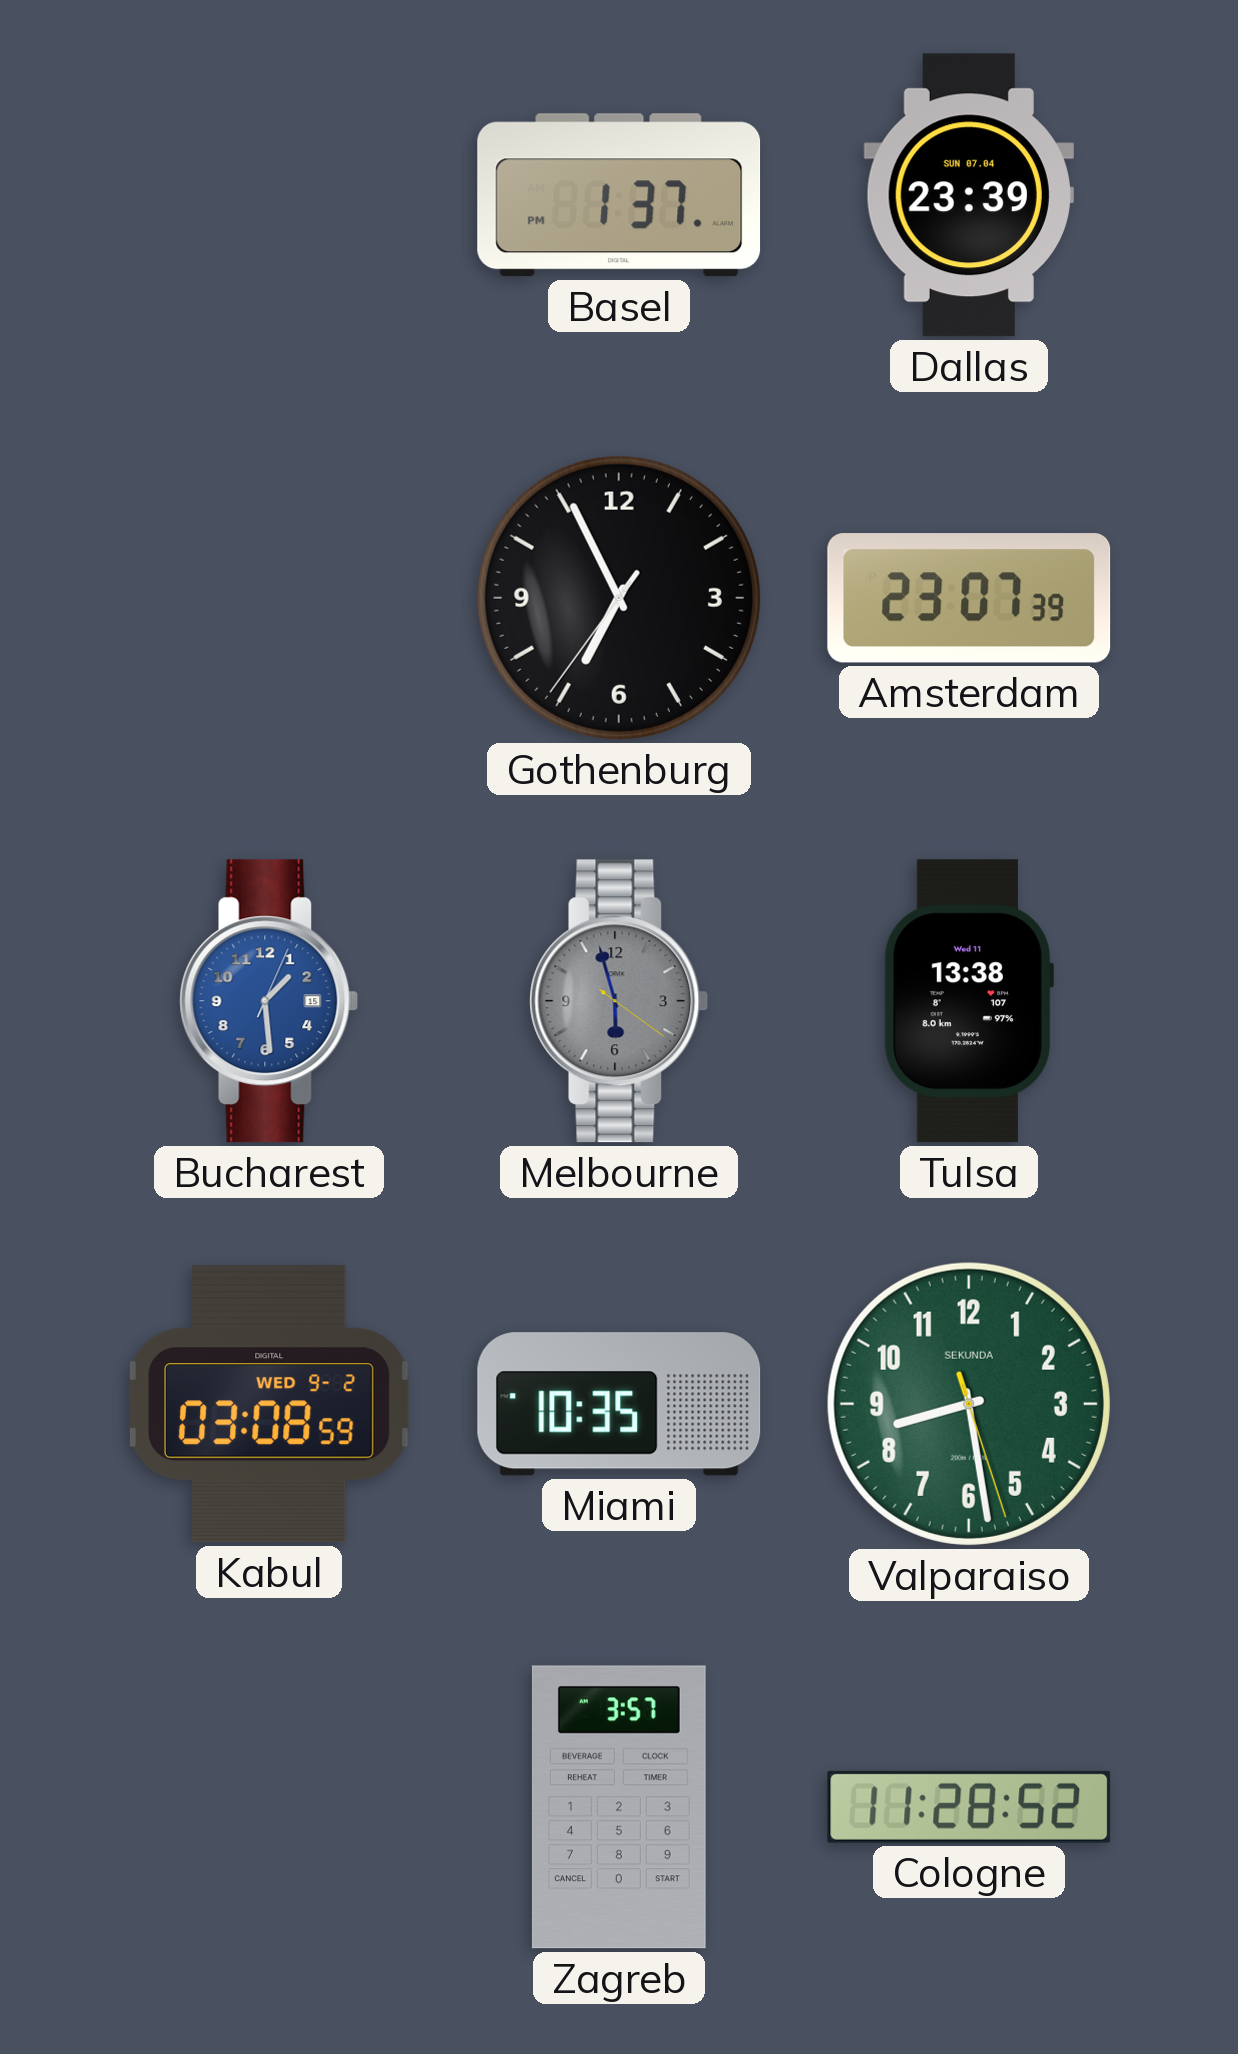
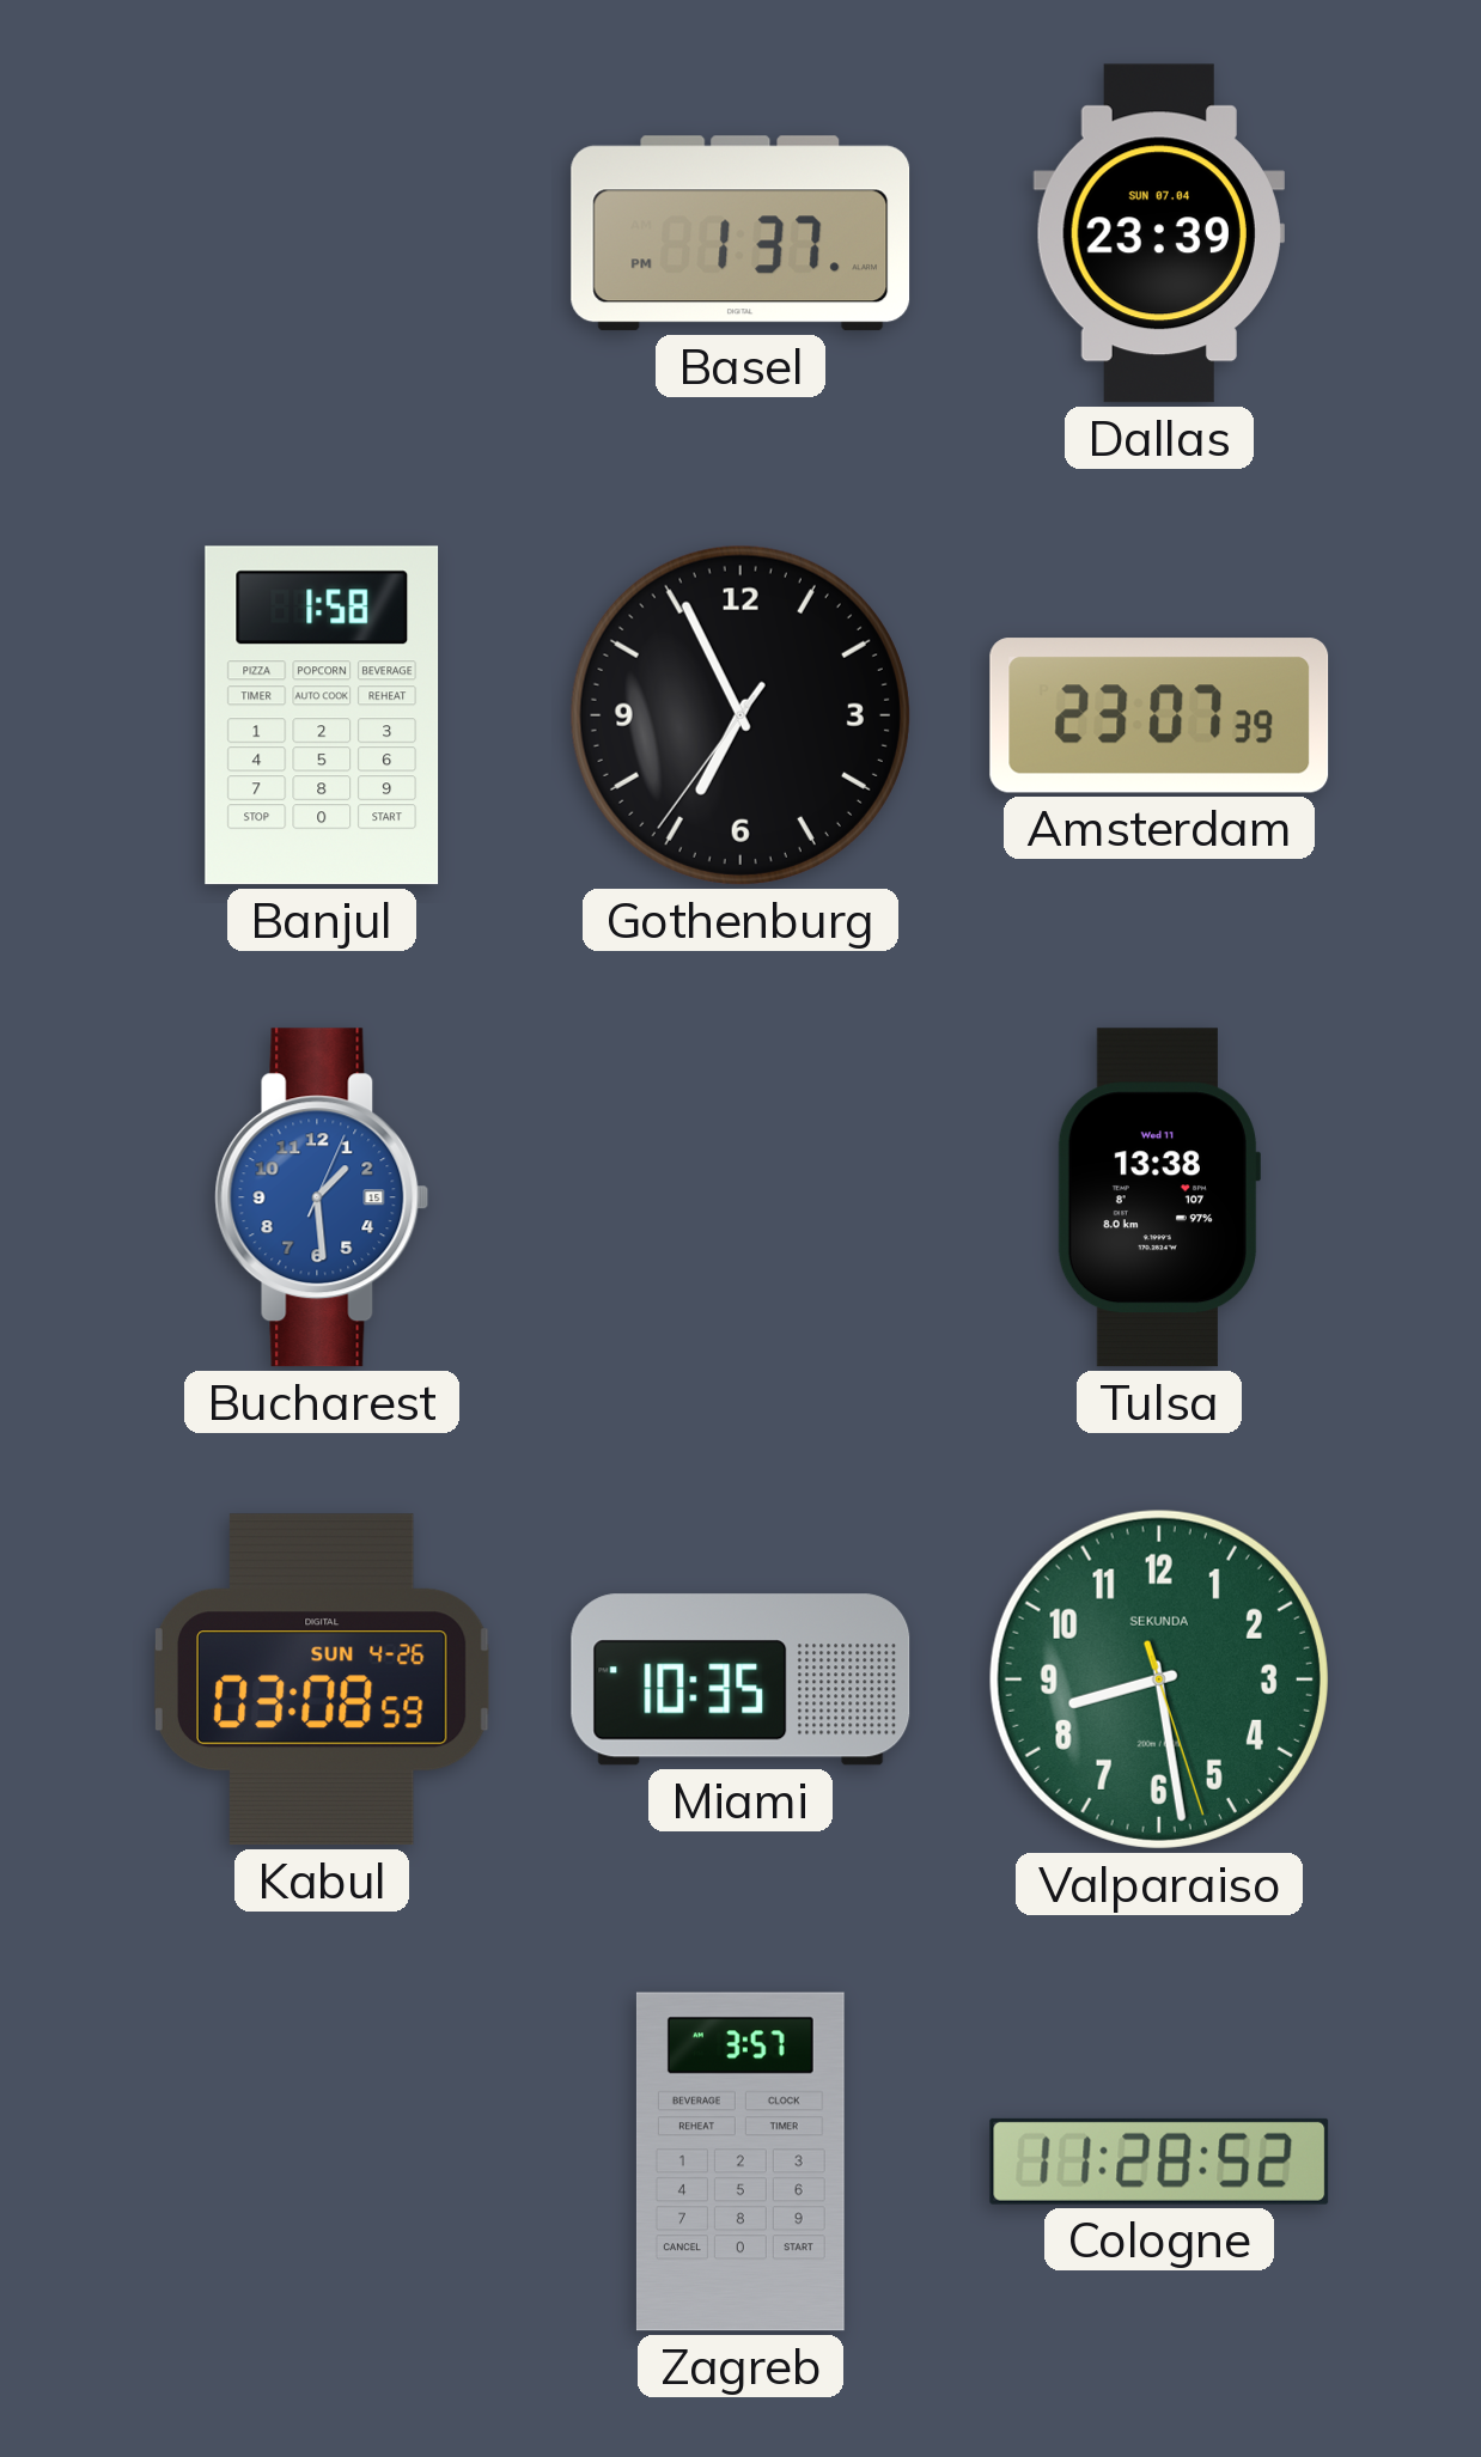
Banjul: none -> 1:58 (322, 715)
Melbourne: 5:57 -> none (619, 1001)
Kabul date: WED 9-2 -> SUN 4-26 (322, 1679)
